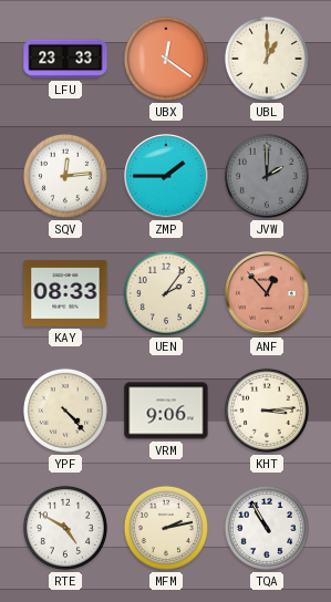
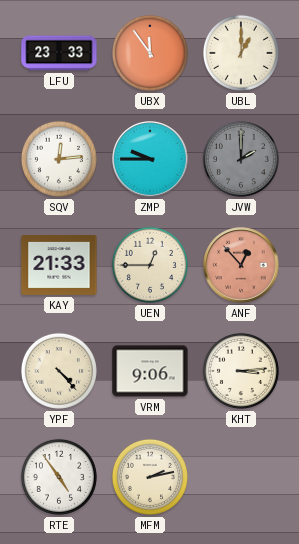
UBX: 12:21 -> 11:54 (150, 53)
ZMP: 1:45 -> 9:45 (150, 159)
KAY: 08:33 -> 21:33 (59, 265)
UEN: 2:06 -> 12:45 (150, 265)
RTE: 4:50 -> 4:54 (59, 477)
TQA: 10:55 -> none (267, 528)
